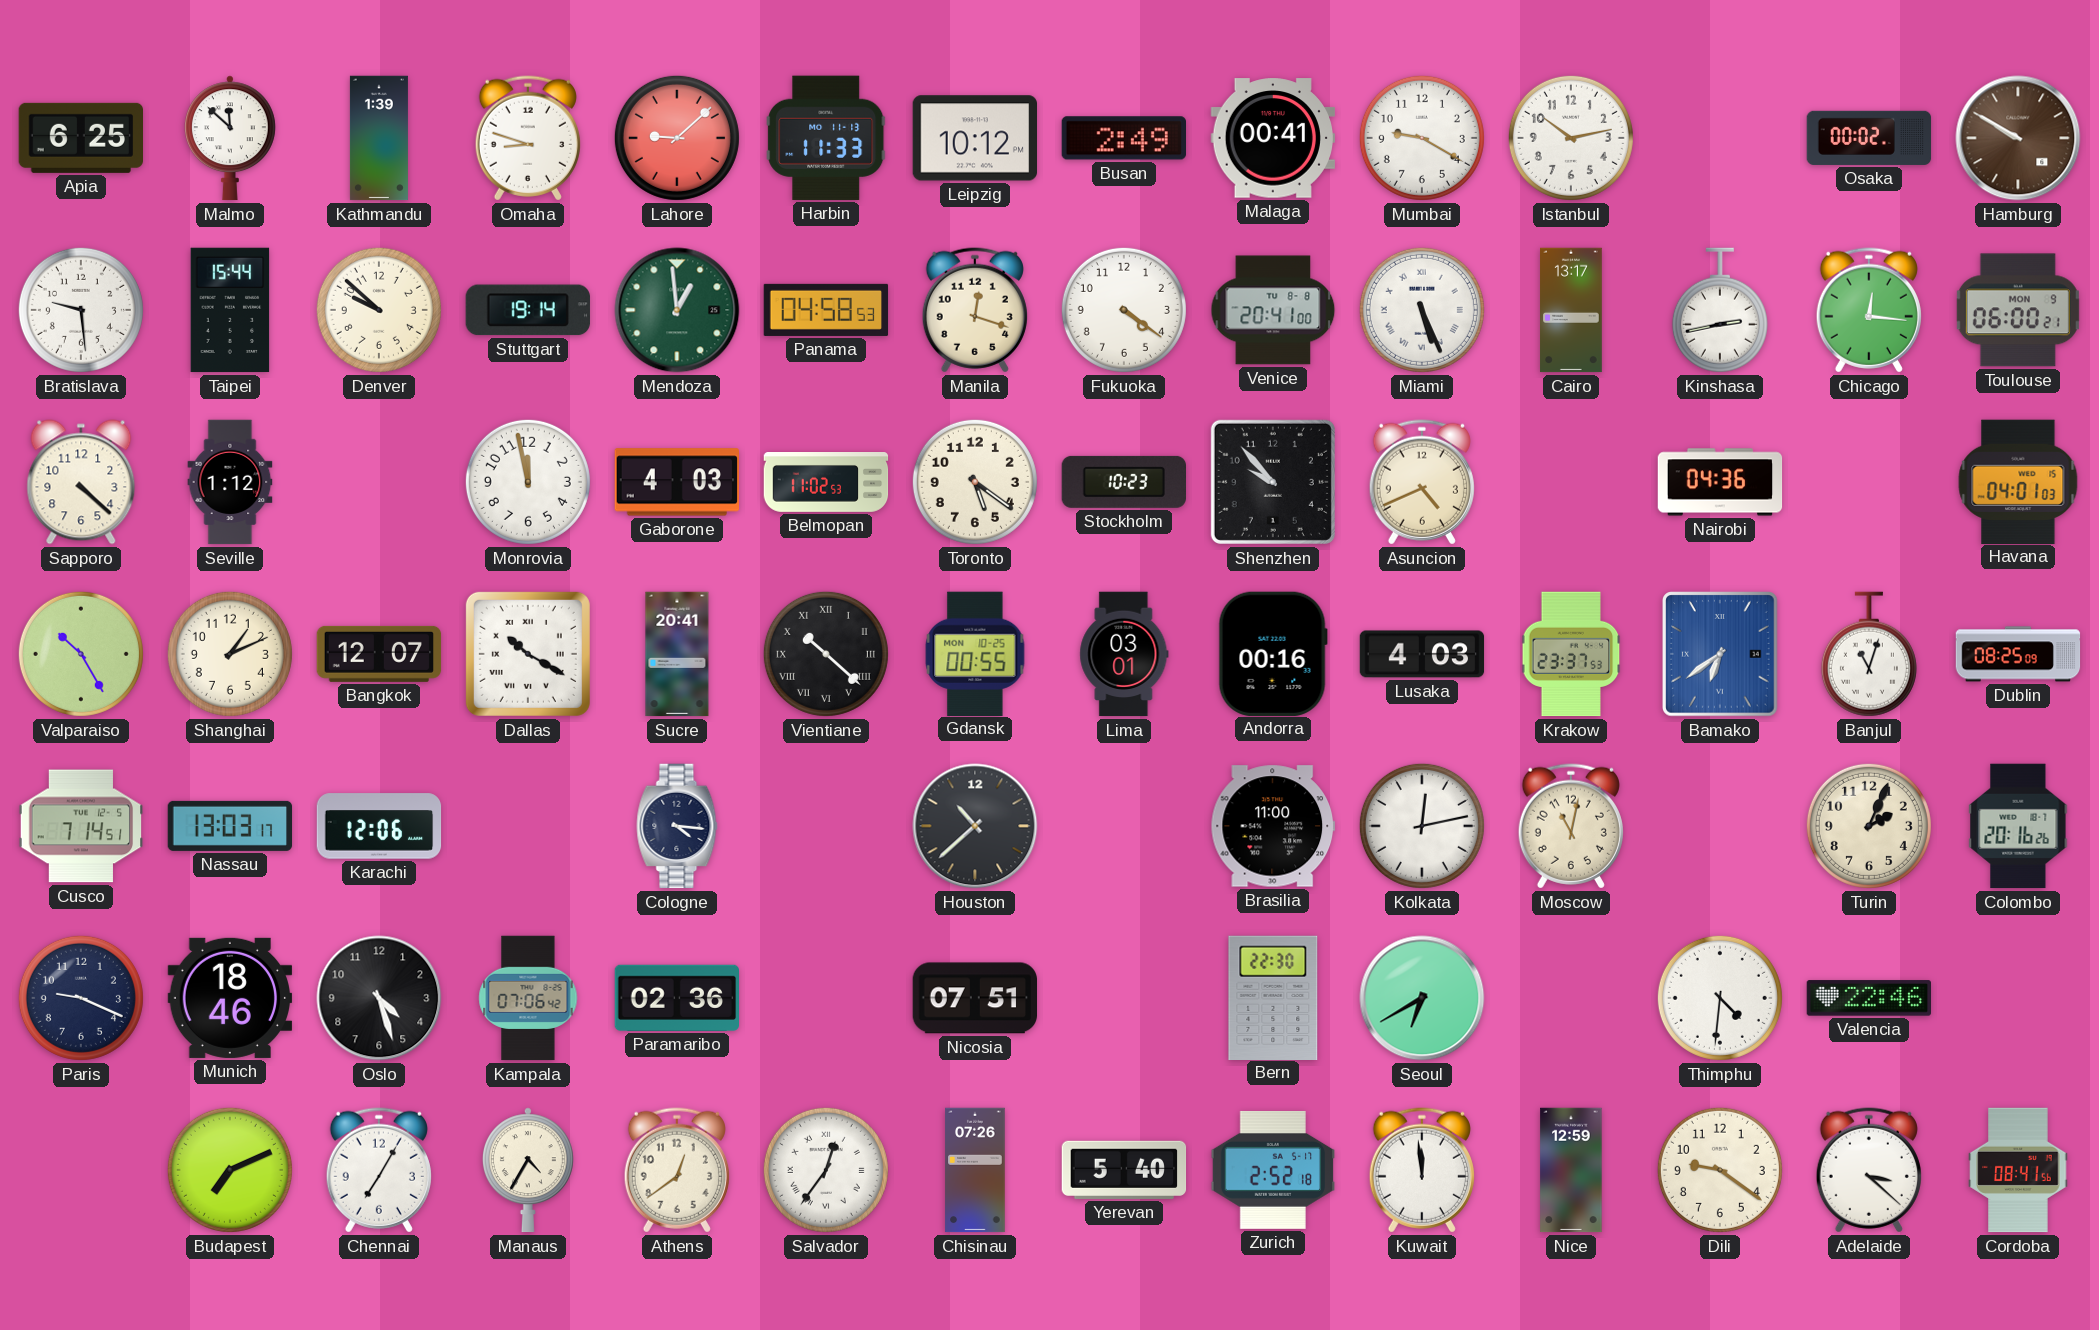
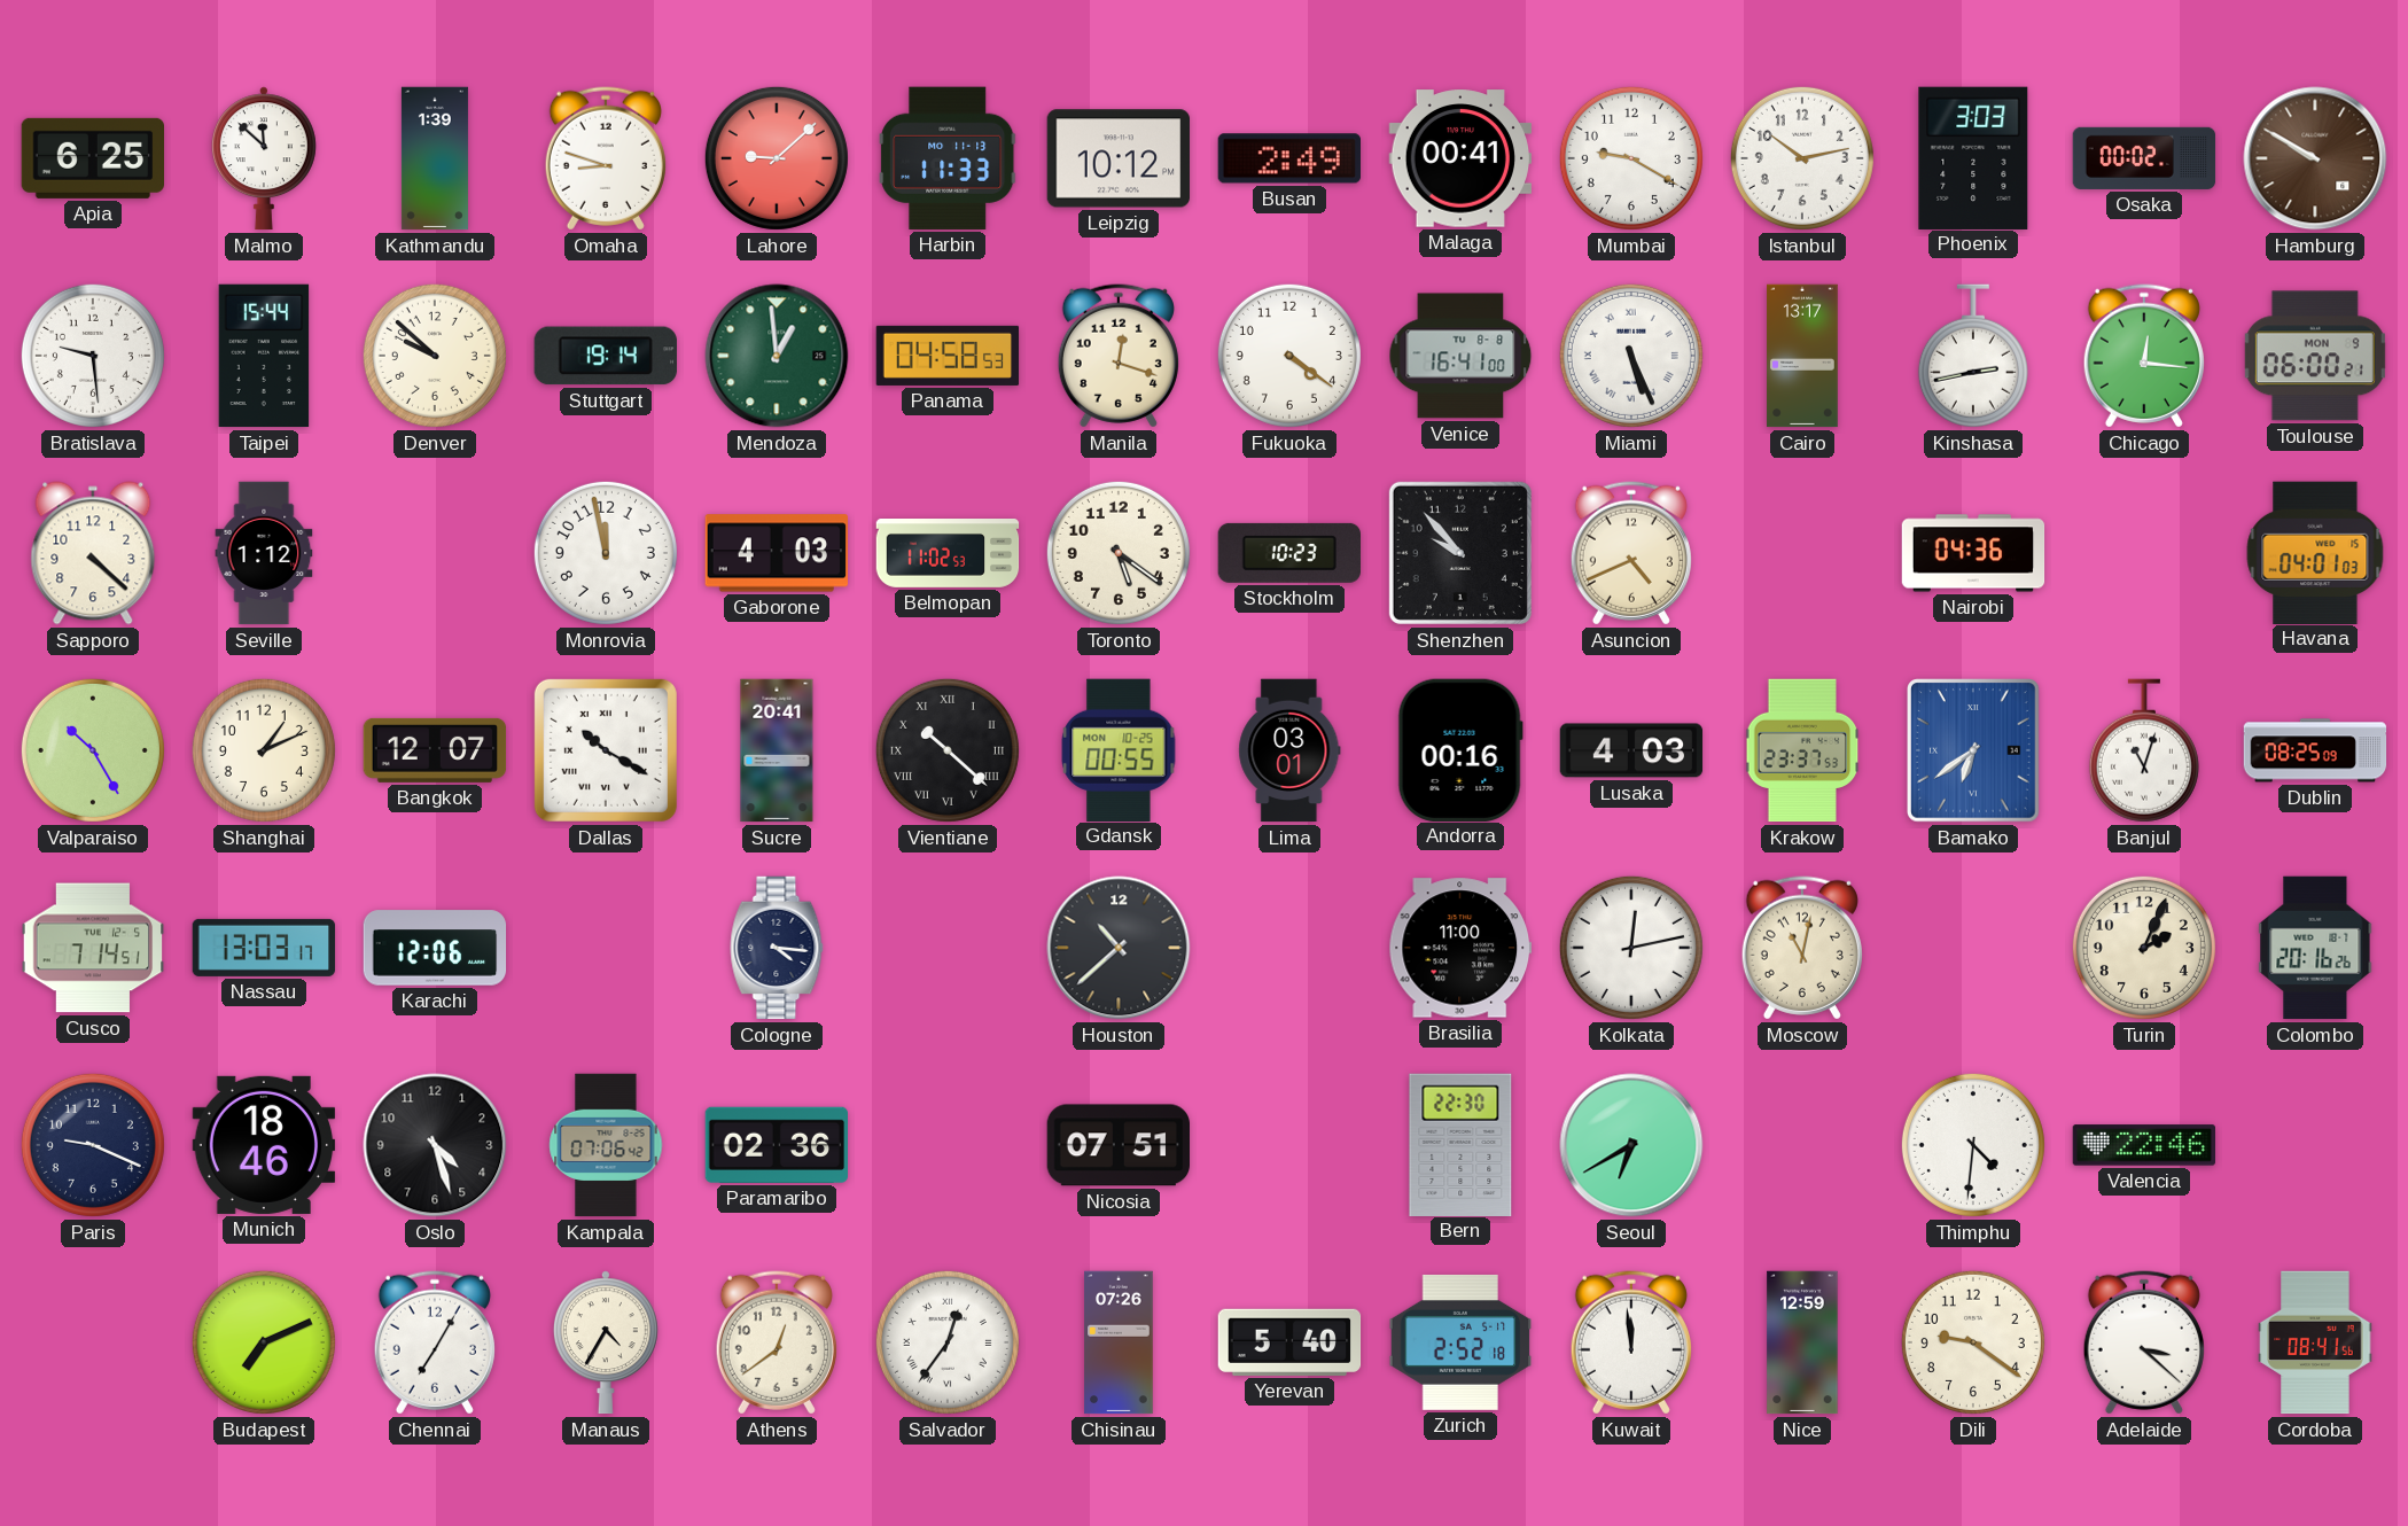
Phoenix: none -> 3:03 (1973, 157)
Venice: 20:41 -> 16:41 (1460, 356)
